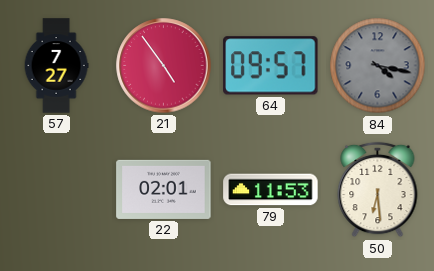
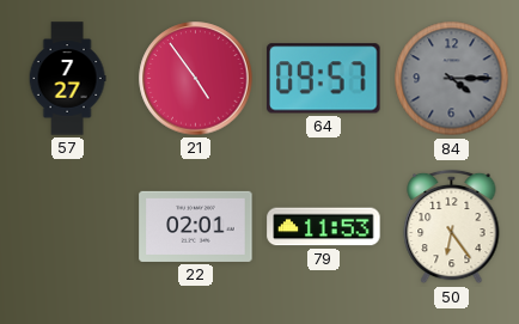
84: 4:17 -> 4:15 (452, 79)
50: 6:29 -> 6:24 (452, 227)
